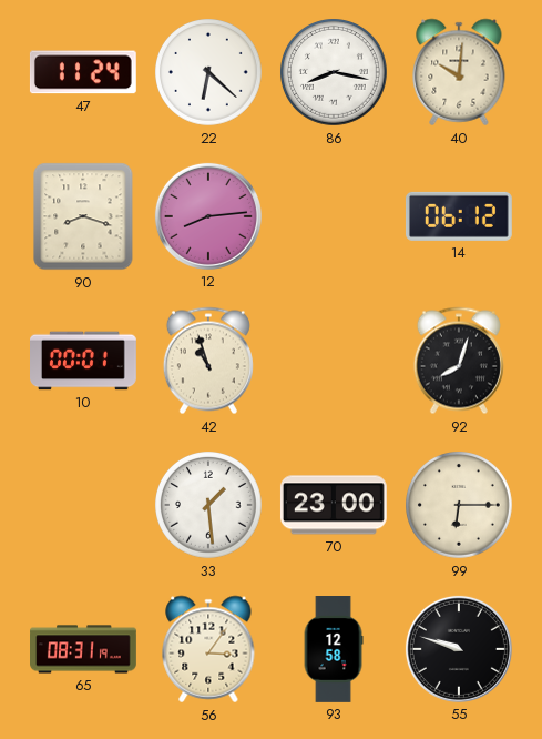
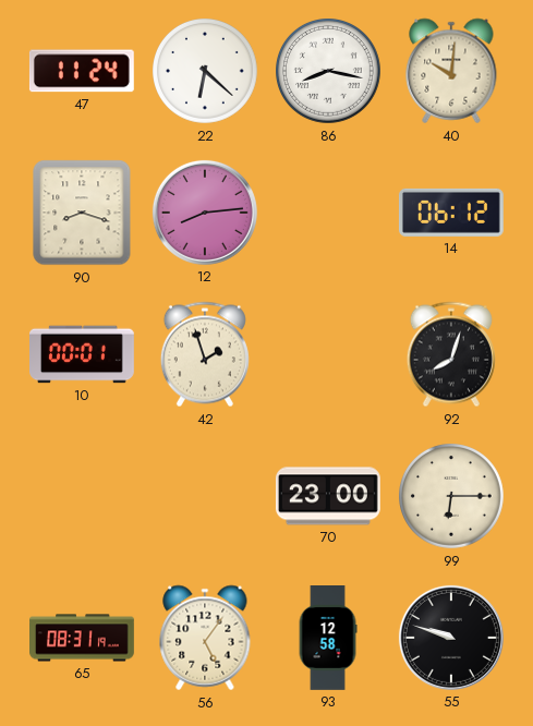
42: 10:57 -> 1:57 (205, 354)
33: 1:29 -> none (209, 506)
56: 3:06 -> 5:06 (205, 638)
